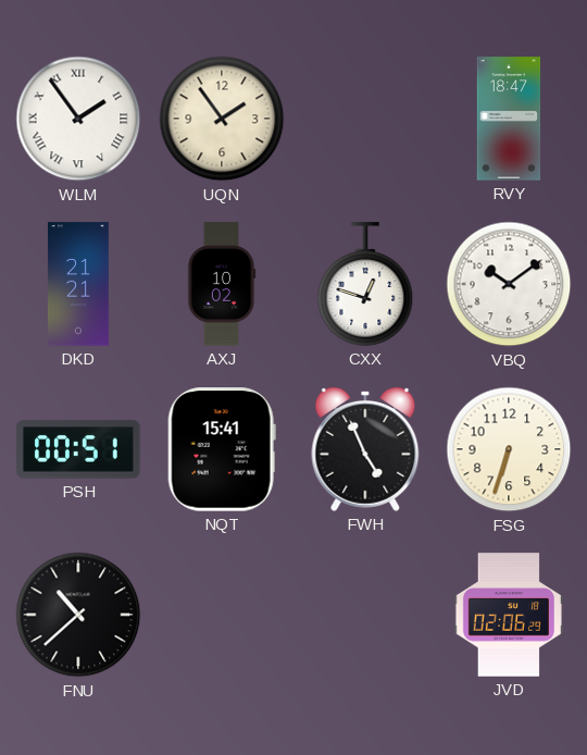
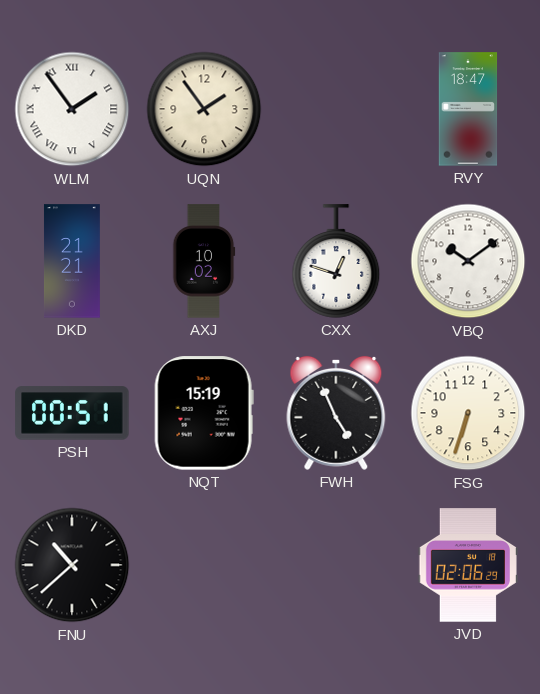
NQT: 15:41 -> 15:19 (204, 413)
